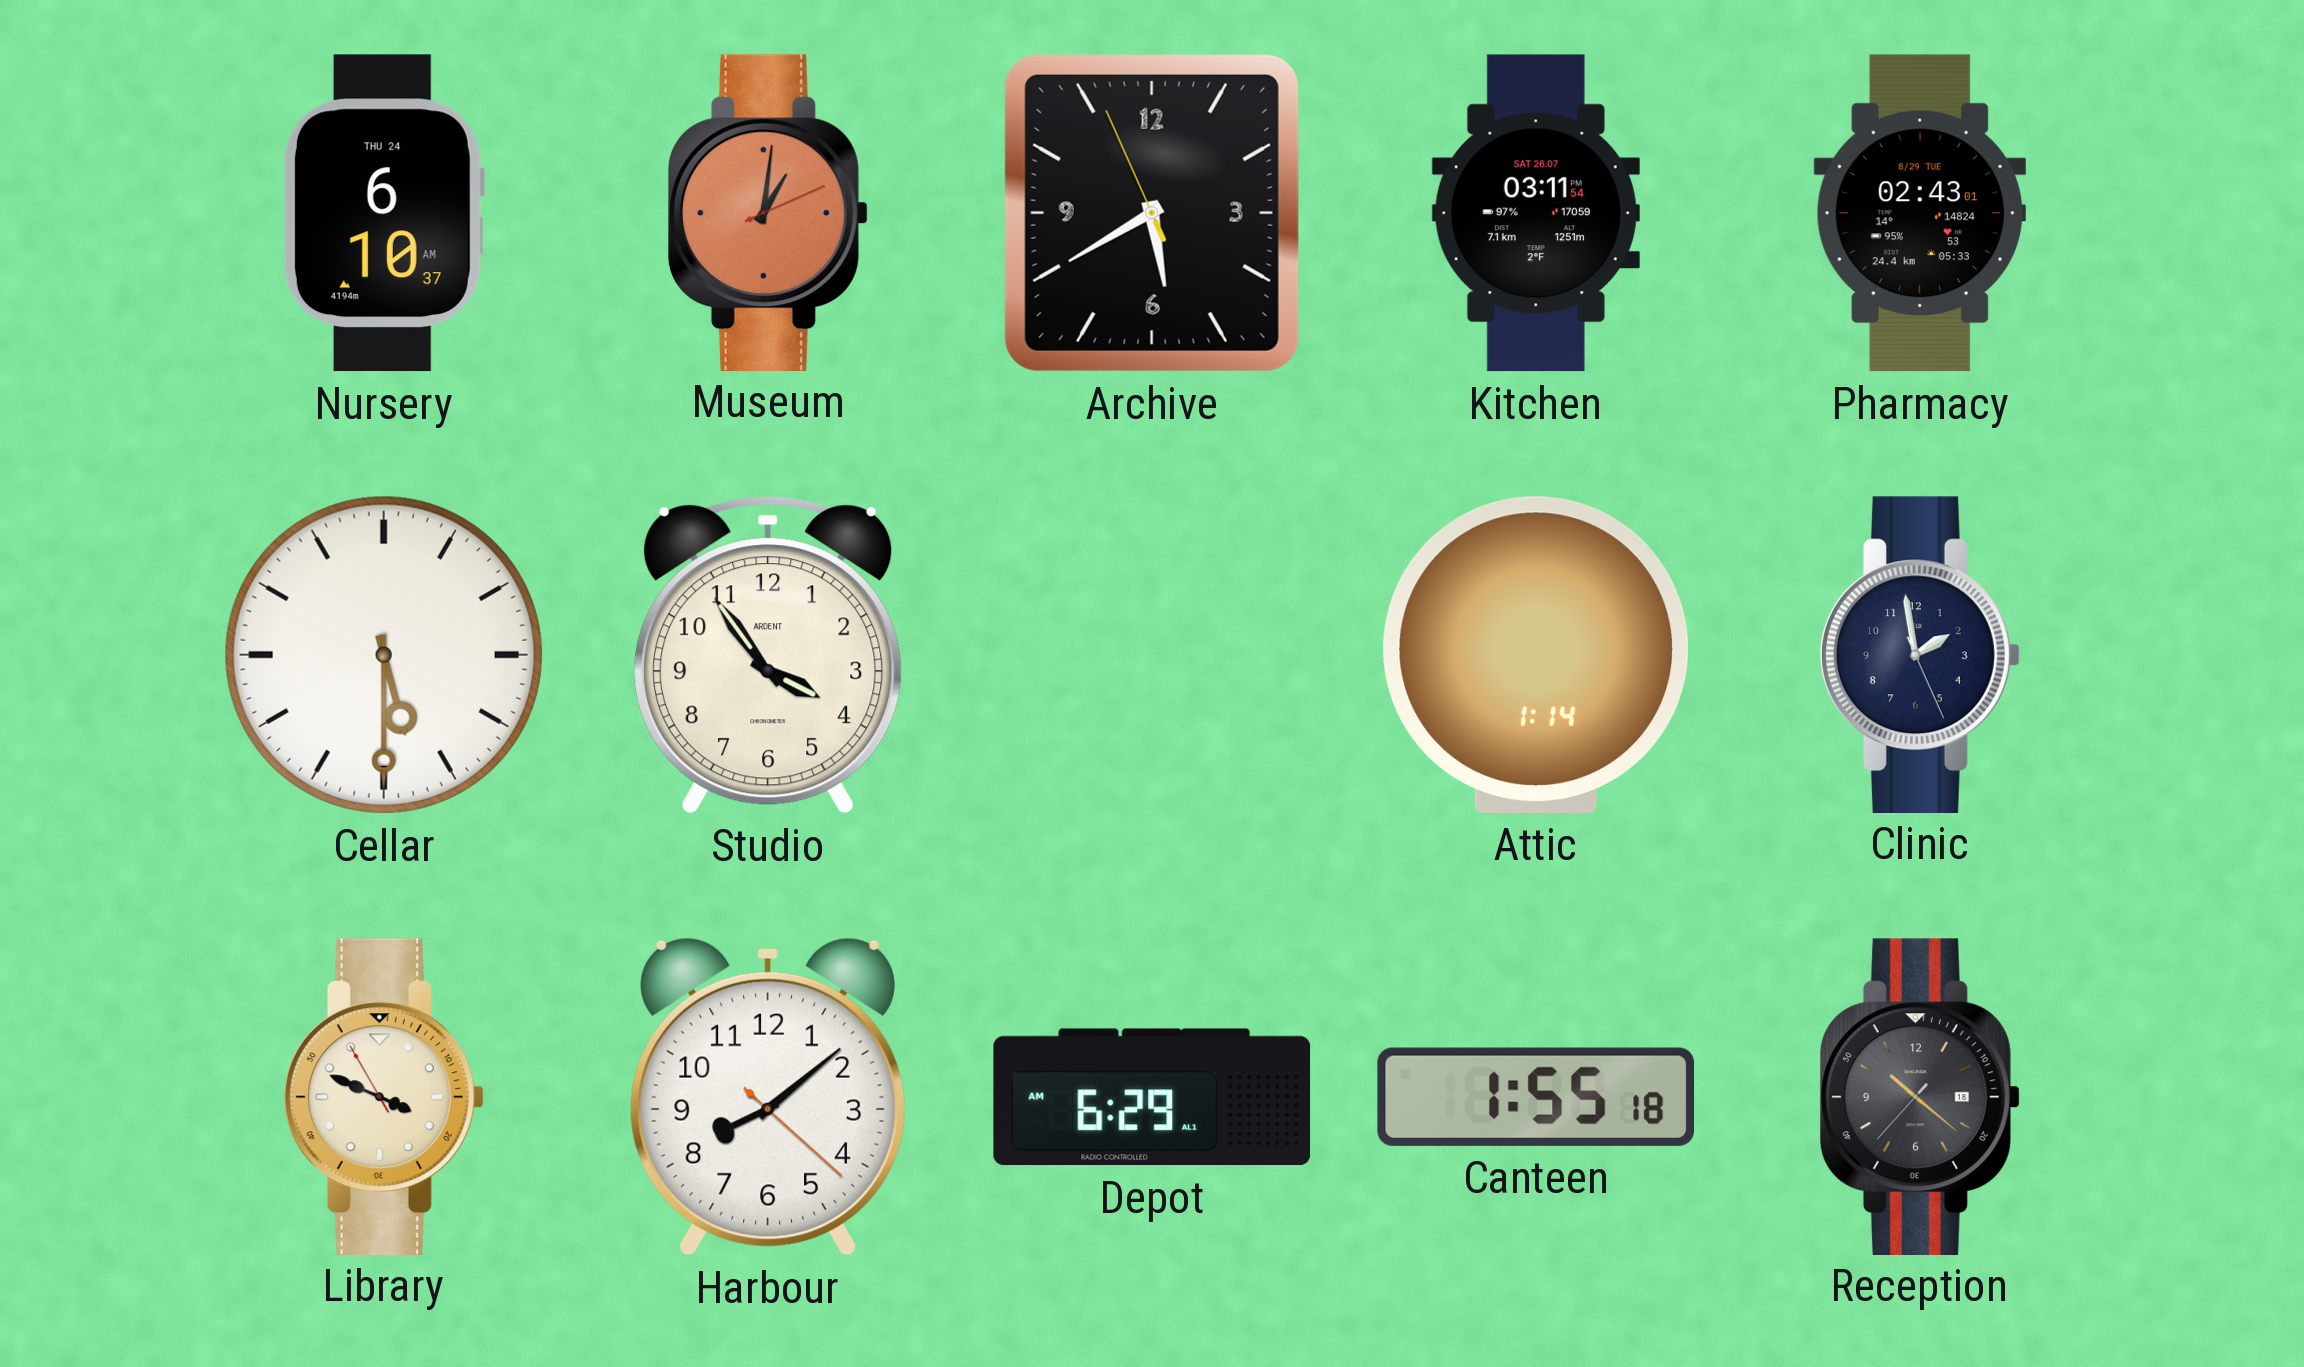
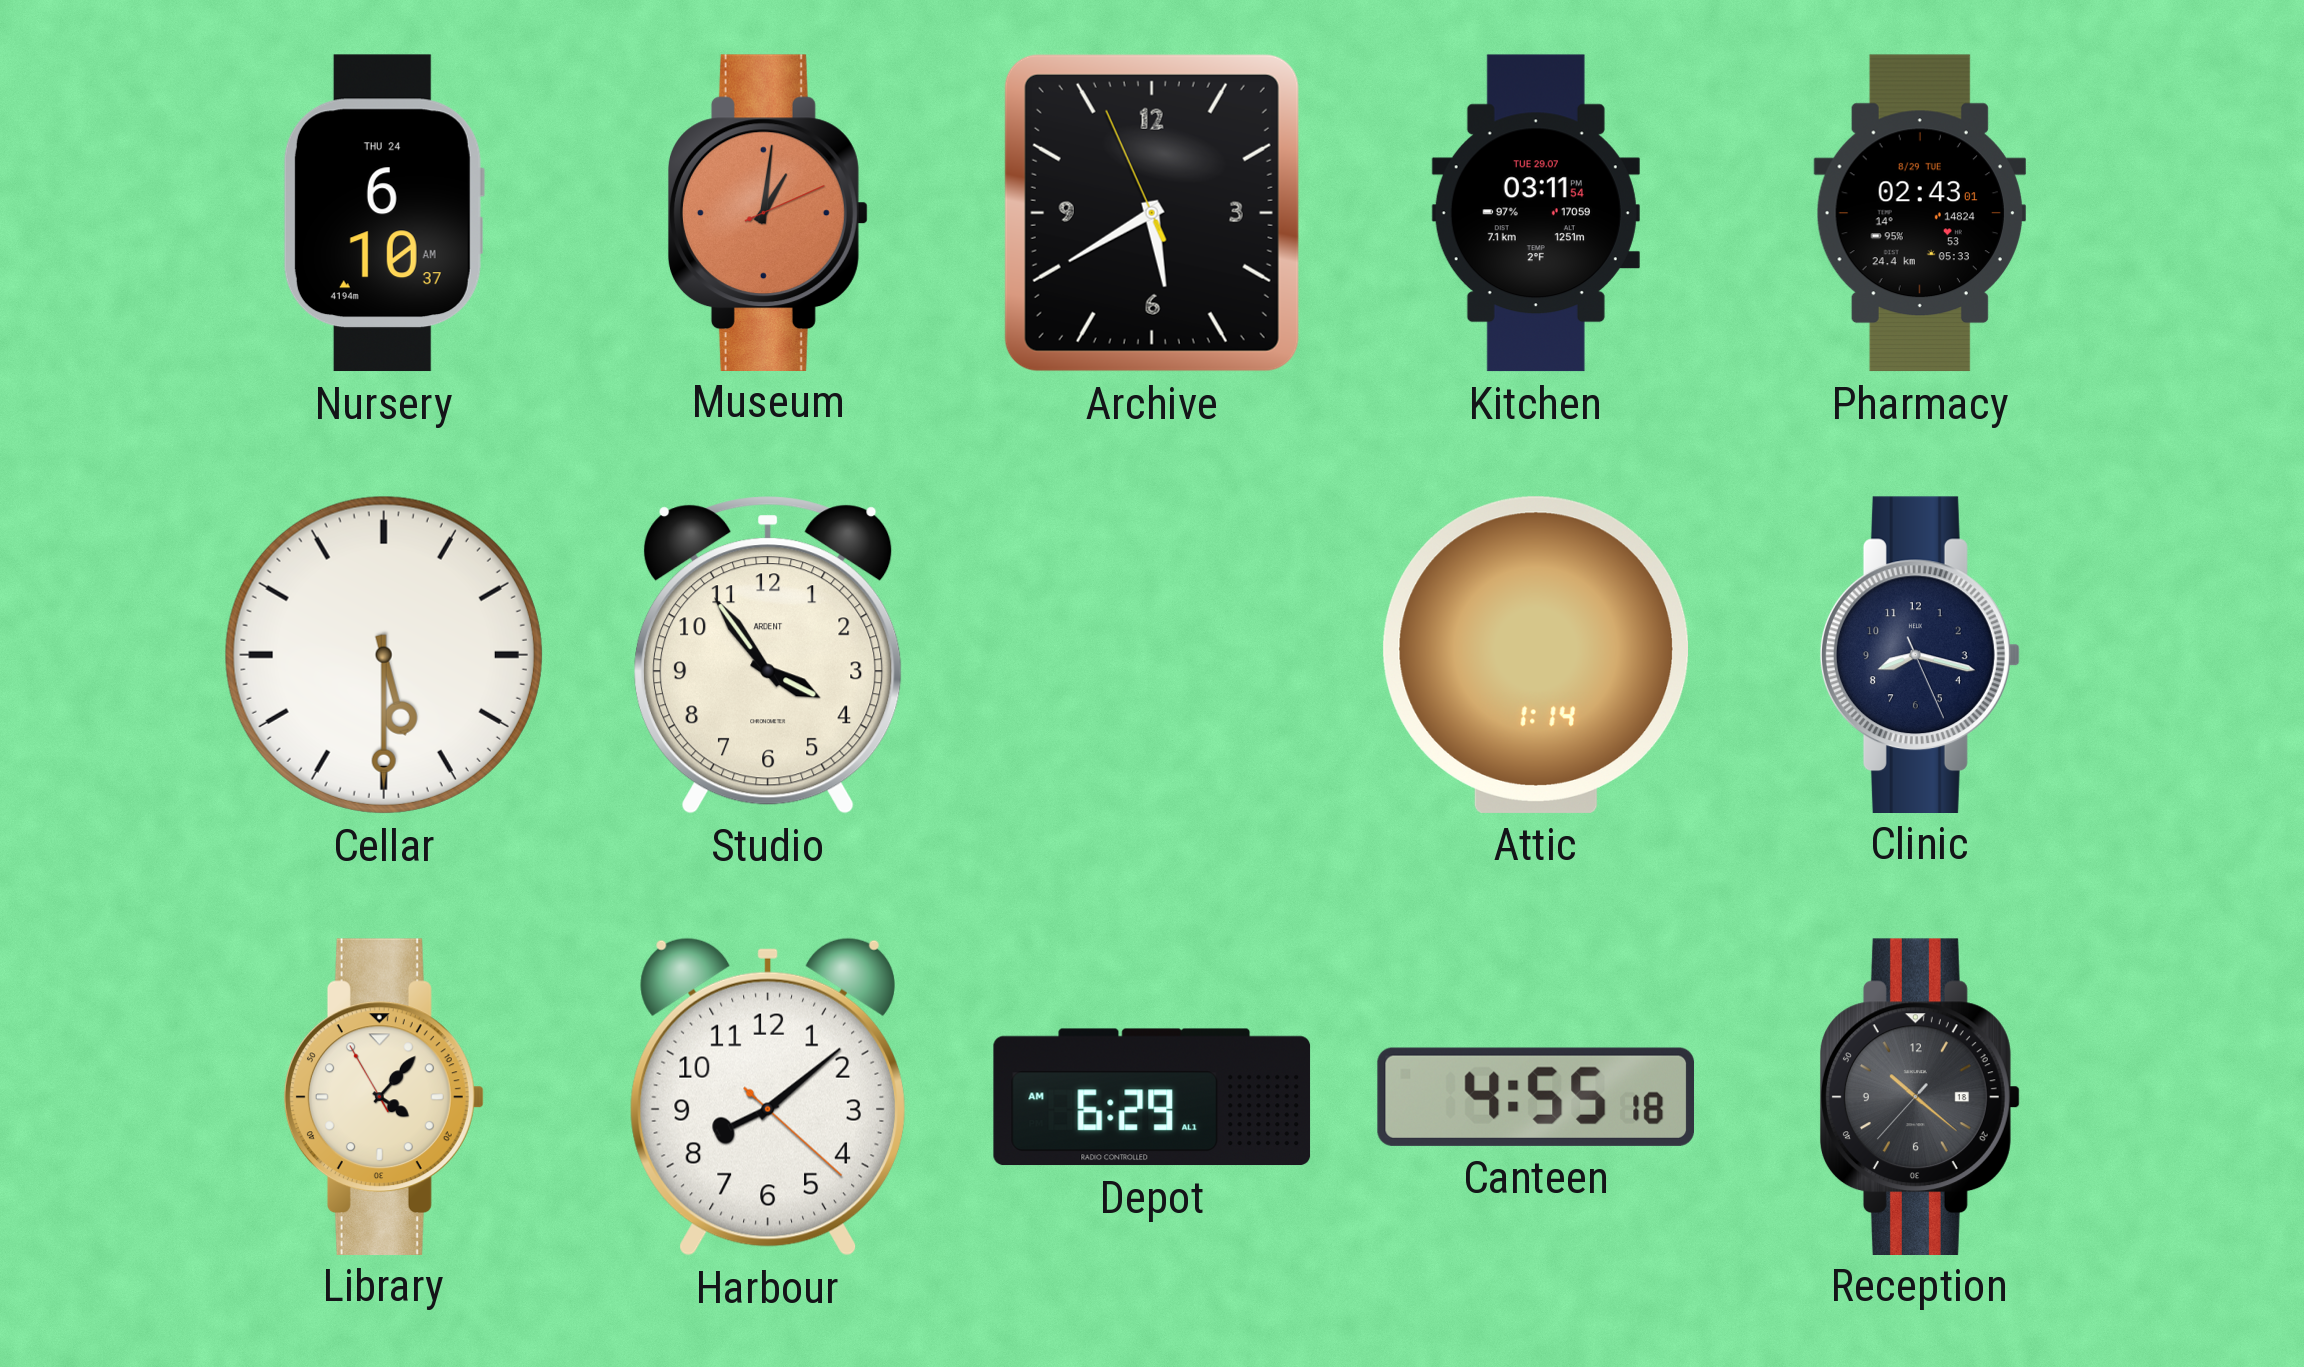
Kitchen date: SAT 26.07 -> TUE 29.07 (1536, 213)
Clinic: 1:58 -> 8:17 (1920, 654)
Library: 3:48 -> 4:06 (384, 1096)
Canteen: 1:55 -> 4:55 (1535, 1097)
